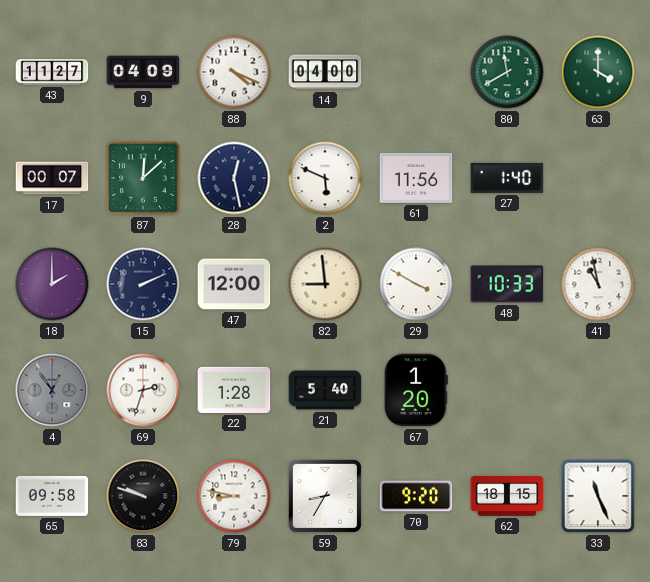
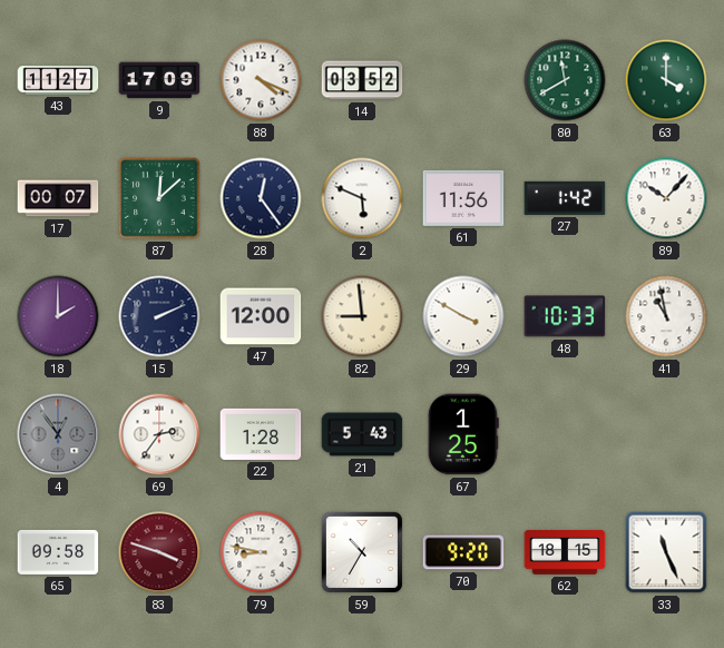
9: 04:09 -> 17:09 (159, 80)
14: 04:00 -> 03:52 (362, 80)
28: 12:28 -> 12:24 (261, 198)
27: 1:40 -> 1:42 (565, 198)
89: none -> 10:07 (666, 198)
69: 2:33 -> 2:36 (159, 434)
21: 5:40 -> 5:43 (362, 434)
67: 1:20 -> 1:25 (463, 434)
83: 9:48 -> 3:48 (159, 552)
83 dial: black -> burgundy (159, 552)
59: 8:35 -> 10:35 (362, 552)
